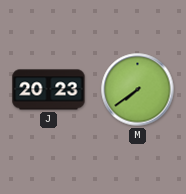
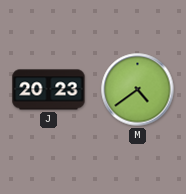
M: 7:39 -> 4:39 (138, 90)
